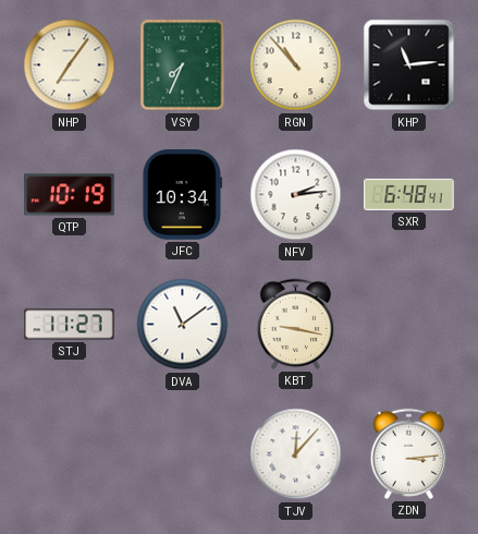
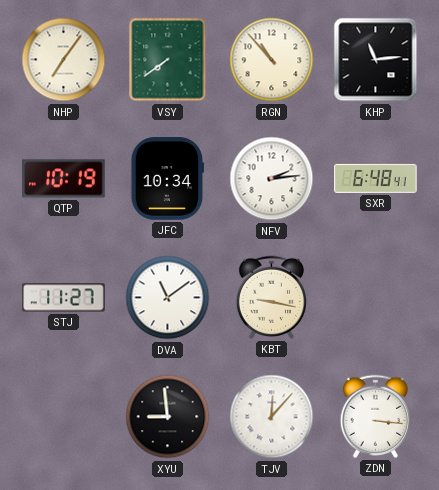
VSY: 7:34 -> 7:39 (168, 60)
XYU: none -> 8:59 (168, 417)
ZDN: 3:14 -> 3:16 (375, 416)
